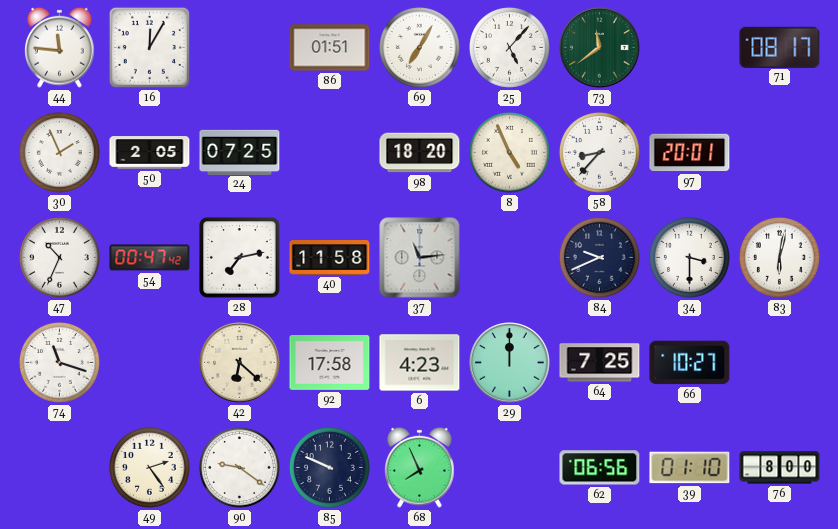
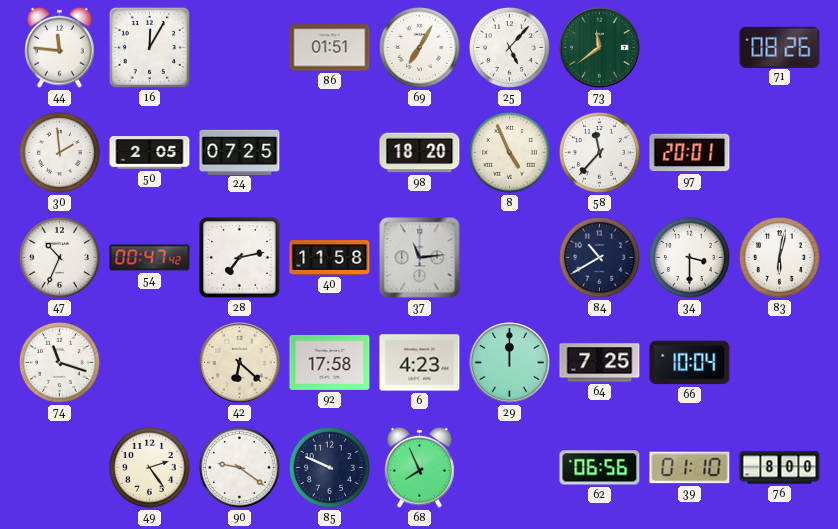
71: 08:17 -> 08:26 (780, 47)
30: 1:56 -> 1:59 (59, 152)
58: 8:37 -> 11:37 (599, 152)
84: 9:41 -> 10:40 (599, 257)
66: 10:27 -> 10:04 (690, 363)
